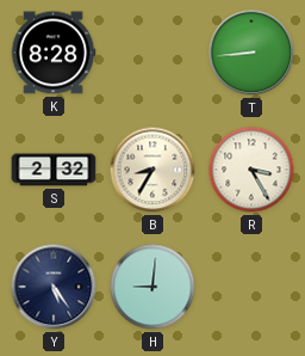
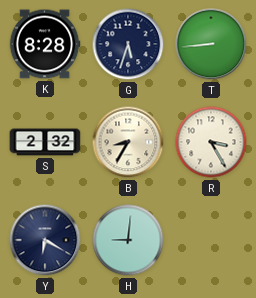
G: none -> 5:33 (128, 44)
Y: 5:24 -> 6:20 (45, 240)
